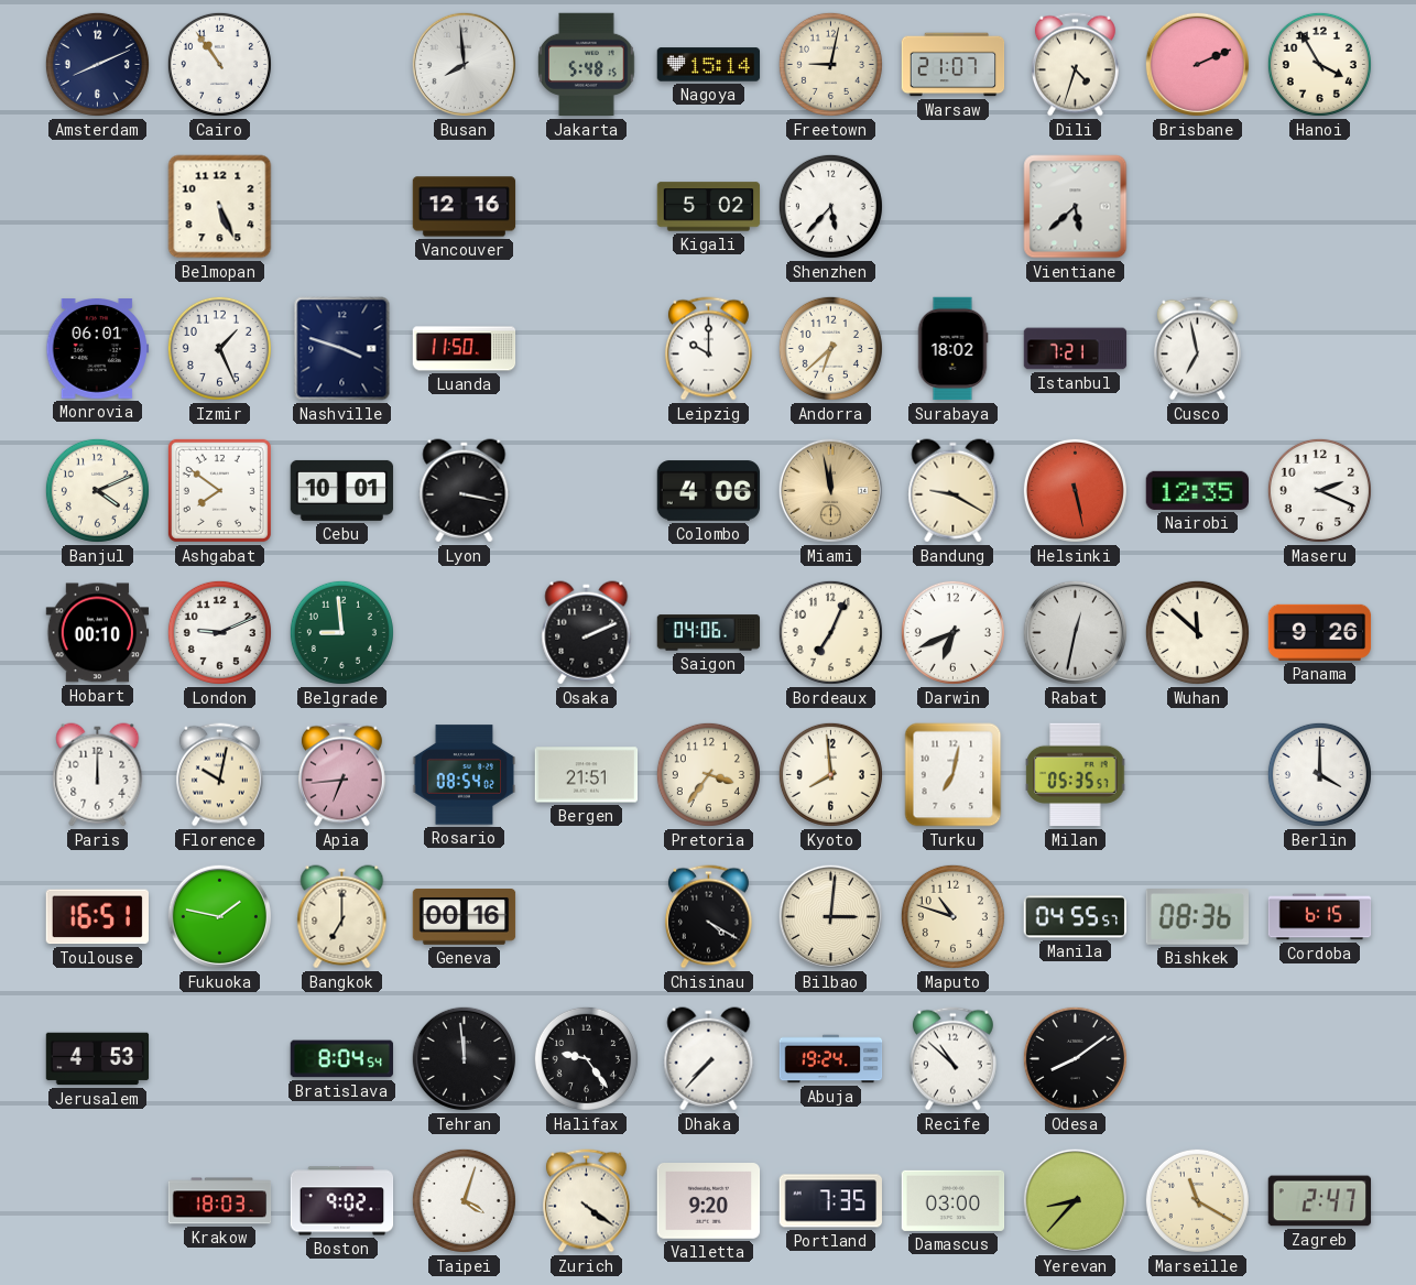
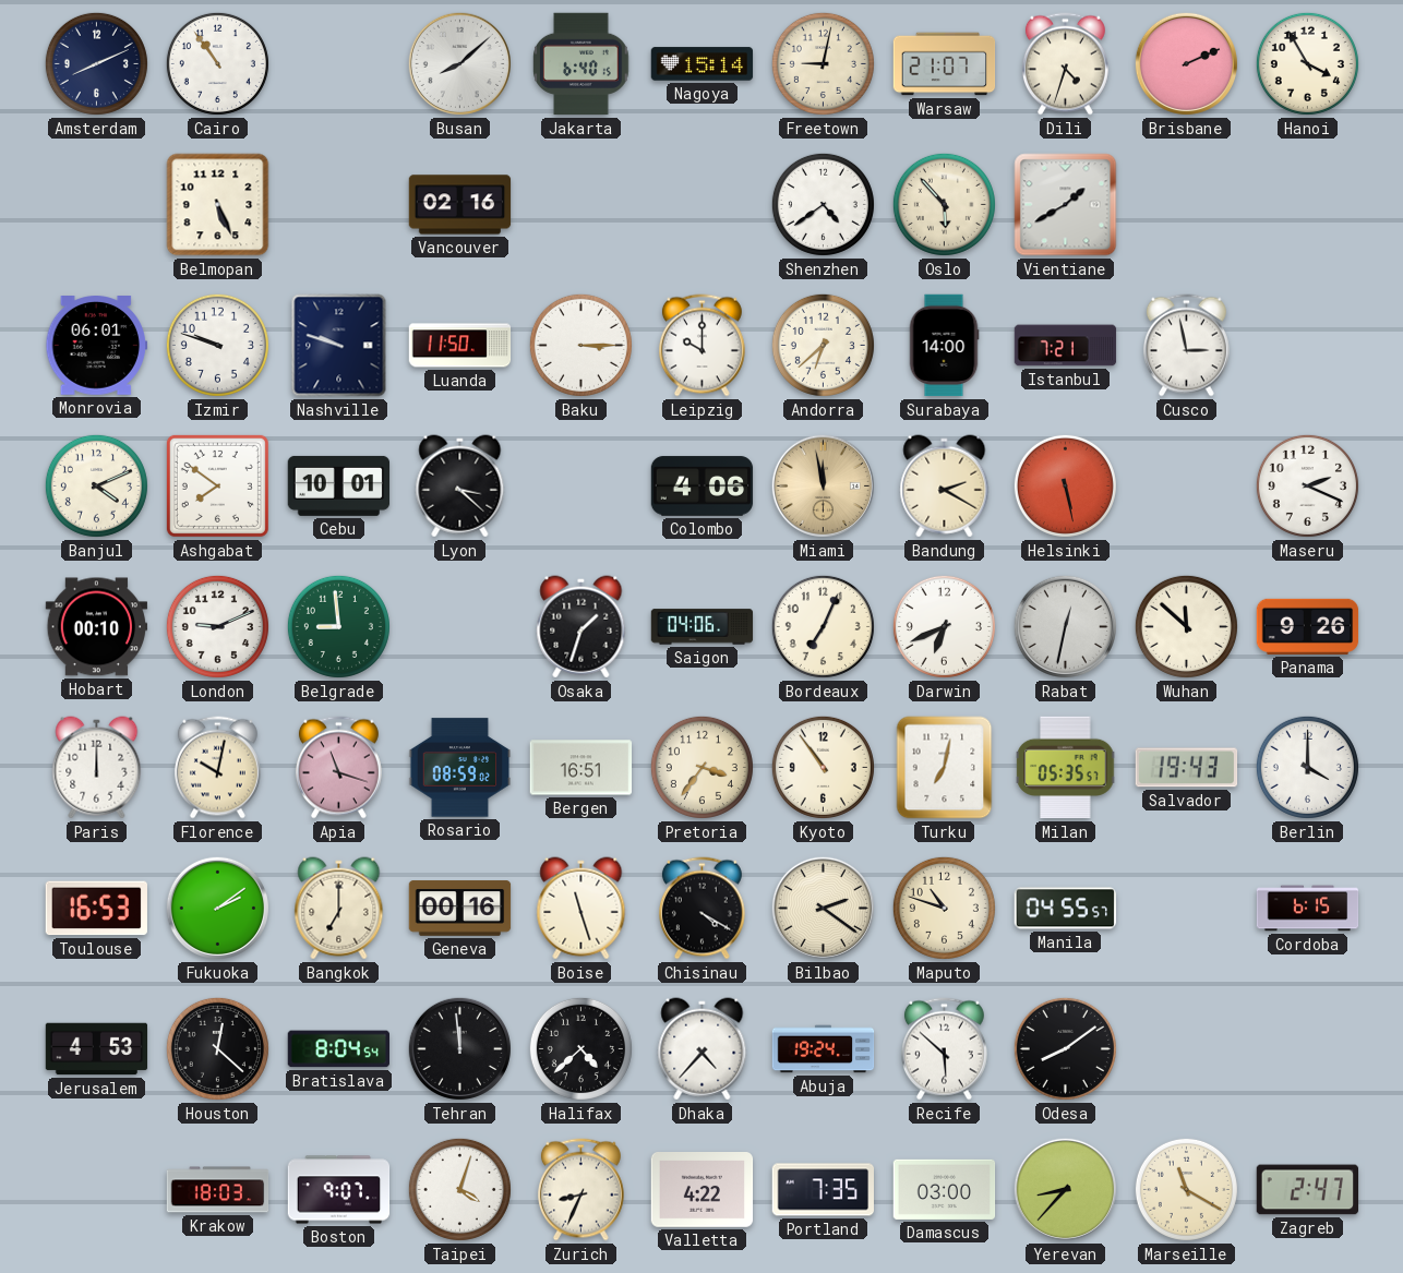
Busan: 7:59 -> 8:08 (459, 63)
Jakarta: 5:48 -> 6:40 (581, 64)
Vancouver: 12:16 -> 02:16 (460, 205)
Kigali: 5:02 -> none (709, 207)
Shenzhen: 5:37 -> 4:39 (823, 204)
Oslo: none -> 5:53 (944, 204)
Vientiane: 5:38 -> 1:40 (1066, 205)
Izmir: 1:26 -> 9:48 (217, 345)
Nashville: 3:48 -> 9:48 (339, 346)
Baku: none -> 3:15 (580, 345)
Surabaya: 18:02 -> 14:00 (944, 346)
Cusco: 6:58 -> 2:58 (1186, 346)
Lyon: 3:17 -> 3:22 (460, 487)
Bandung: 9:20 -> 2:20 (945, 487)
Nairobi: 12:35 -> none (1197, 490)
Osaka: 2:11 -> 1:33 (581, 627)
Apia: 6:44 -> 11:18 (338, 768)
Rosario: 08:54 -> 08:59 (460, 768)
Bergen: 21:51 -> 16:51 (581, 768)
Kyoto: 7:59 -> 10:54 (823, 767)
Salvador: none -> 19:43 (1187, 768)
Toulouse: 16:51 -> 16:53 (96, 909)
Fukuoka: 1:47 -> 2:09 (217, 908)
Boise: none -> 11:27 (581, 909)
Bilbao: 3:01 -> 2:21 (823, 908)
Bishkek: 08:36 -> none (1198, 917)
Houston: none -> 12:22 (217, 1048)
Halifax: 9:24 -> 4:38 (580, 1048)
Dhaka: 7:37 -> 4:37 (703, 1049)
Recife: 10:52 -> 5:52 (944, 1049)
Boston: 9:02 -> 9:07 (339, 1190)
Zurich: 4:21 -> 8:34 (580, 1190)
Valletta: 9:20 -> 4:22 (703, 1190)
